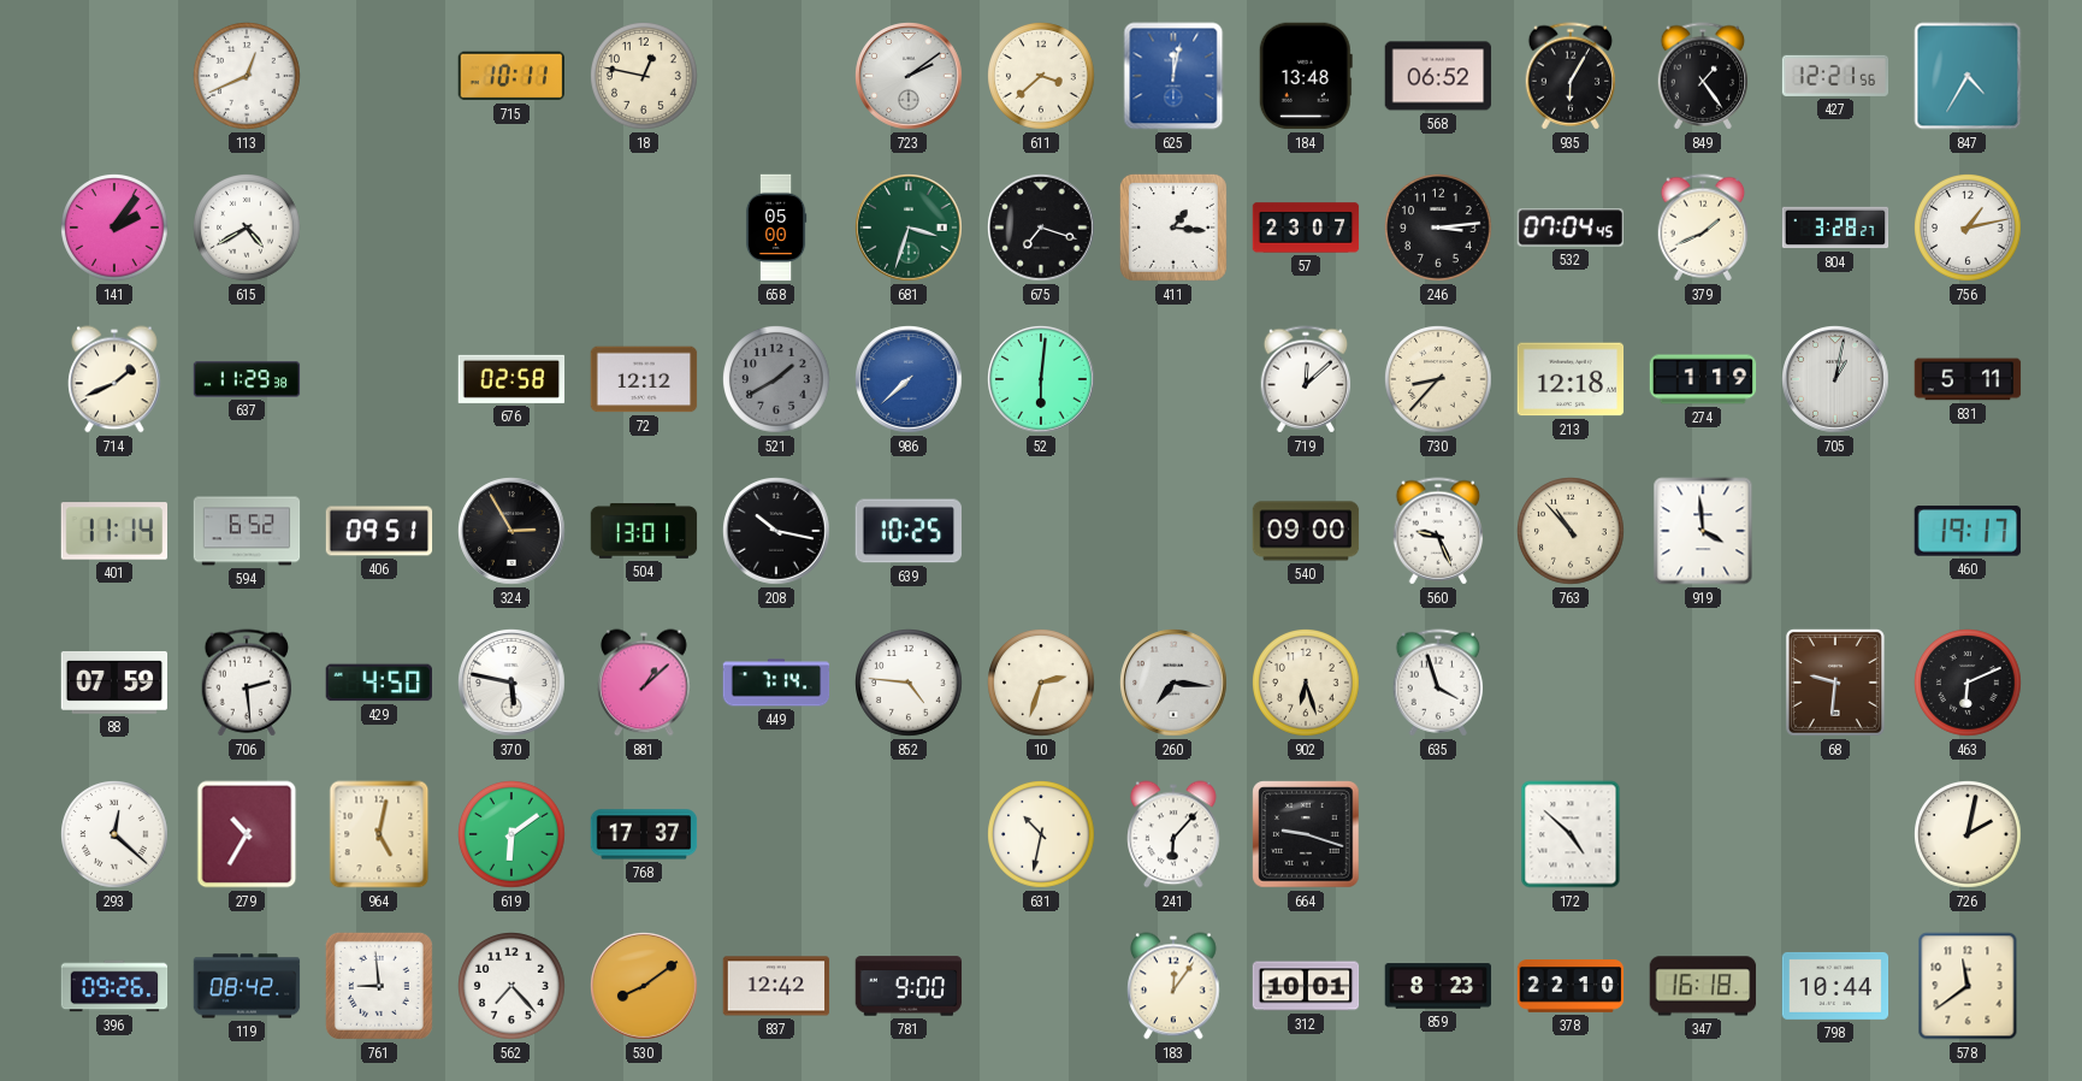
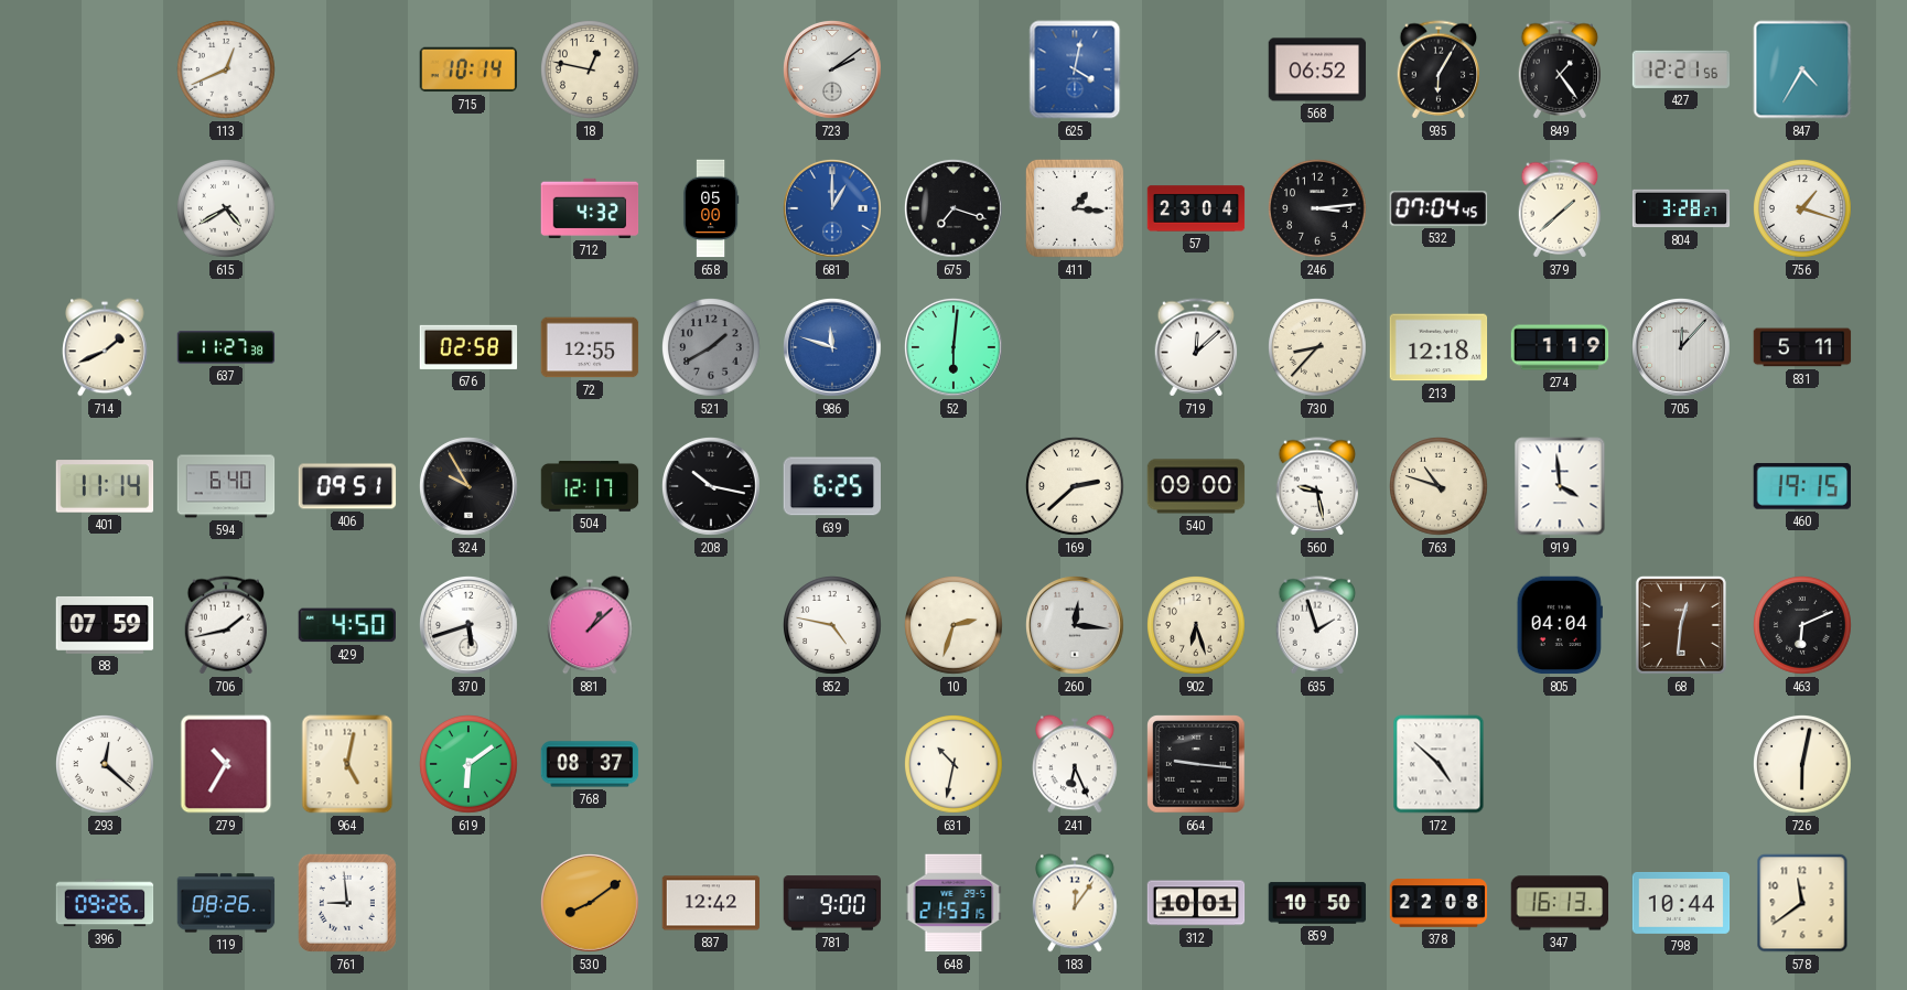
715: 10:11 -> 10:14 (467, 69)
611: 3:38 -> none (1041, 77)
625: 12:02 -> 4:02 (1075, 69)
184: 13:48 -> none (1306, 76)
141: 2:06 -> none (114, 229)
712: none -> 4:32 (590, 208)
681: 3:33 -> 1:00 (832, 208)
681 dial: green -> blue (832, 208)
57: 23:07 -> 23:04 (1196, 208)
379: 1:41 -> 1:38 (1560, 208)
756: 1:13 -> 1:18 (1802, 209)
637: 11:29 -> 11:27 (226, 347)
72: 12:12 -> 12:55 (590, 347)
986: 7:38 -> 11:48 (832, 347)
705: 1:02 -> 12:07 (1681, 347)
594: 6:52 -> 6:40 (226, 486)
324: 2:55 -> 9:55 (468, 486)
504: 13:01 -> 12:17 (590, 486)
639: 10:25 -> 6:25 (832, 486)
169: none -> 2:38 (1075, 487)
560: 9:26 -> 9:28 (1317, 486)
763: 10:53 -> 10:48 (1439, 487)
460: 19:17 -> 19:15 (1801, 486)
706: 2:29 -> 1:43 (226, 625)
370: 5:47 -> 5:42 (468, 625)
449: 7:14 -> none (776, 683)
852: 4:46 -> 4:47 (832, 626)
260: 7:16 -> 12:16 (1075, 625)
635: 3:57 -> 1:57 (1317, 625)
805: none -> 04:04 (1560, 625)
68: 9:31 -> 12:31 (1681, 625)
768: 17:37 -> 08:37 (590, 764)
241: 6:07 -> 6:26 (1075, 764)
664: 9:18 -> 9:16 (1196, 764)
726: 2:02 -> 6:02 (1802, 765)
119: 08:42 -> 08:26 (226, 903)
562: 7:23 -> none (511, 987)
648: none -> 21:53 (953, 903)
859: 8:23 -> 10:50 (1317, 903)
378: 22:10 -> 22:08 (1439, 903)
347: 16:18 -> 16:13 (1560, 903)
